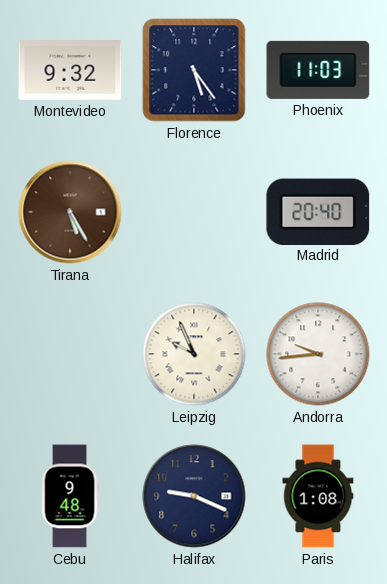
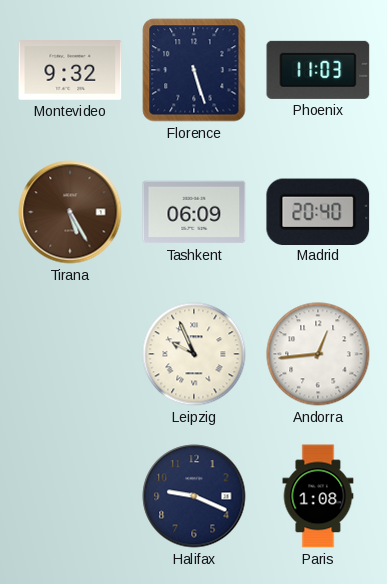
Florence: 5:24 -> 5:27 (194, 70)
Tashkent: none -> 06:09 (194, 212)
Andorra: 9:44 -> 12:44 (318, 354)
Cebu: 9:48 -> none (70, 496)
